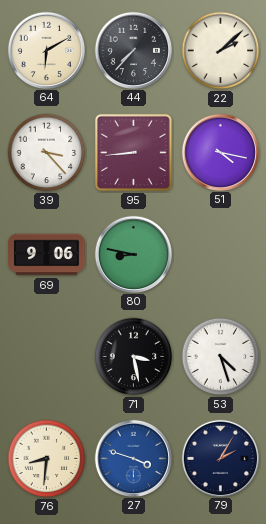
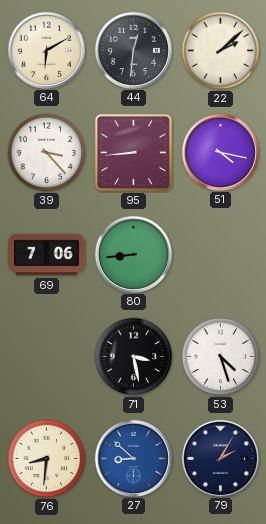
44: 7:37 -> 12:31 (133, 50)
69: 9:06 -> 7:06 (47, 255)
80: 8:47 -> 8:44 (133, 254)
27: 3:48 -> 8:52 (133, 458)
